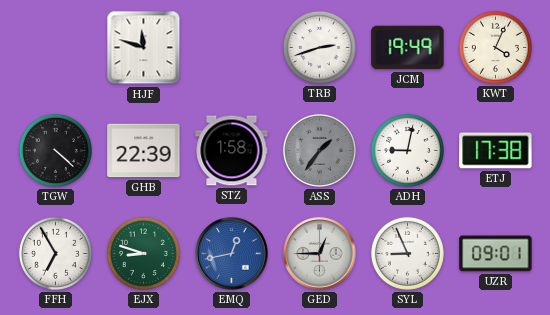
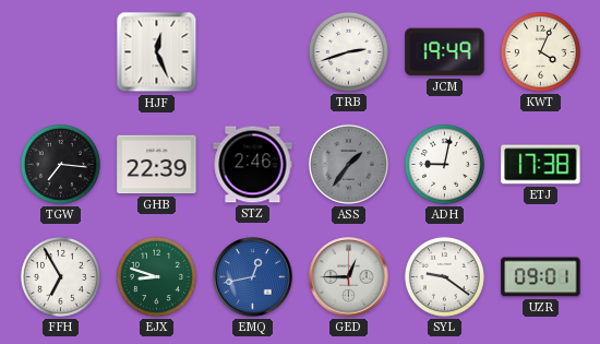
HJF: 11:48 -> 12:26 (157, 52)
TGW: 4:22 -> 7:16 (60, 164)
STZ: 1:58 -> 2:46 (253, 165)
SYL: 8:56 -> 9:21 (444, 276)
